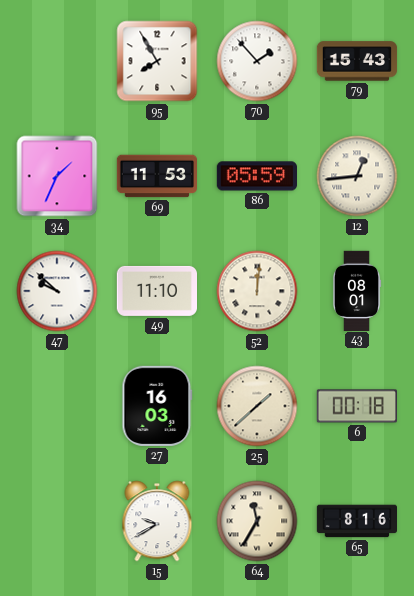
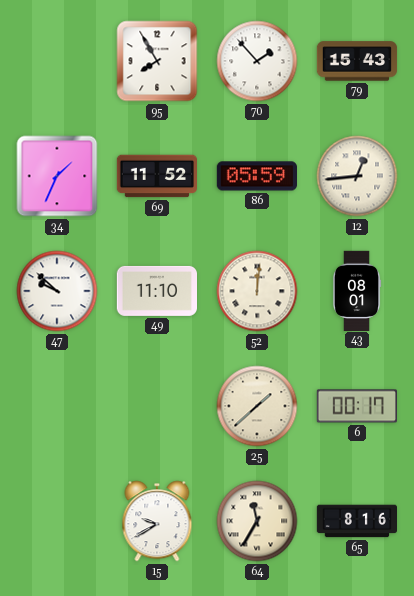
69: 11:53 -> 11:52 (156, 176)
27: 16:03 -> none (157, 406)
6: 00:18 -> 00:17 (356, 406)
